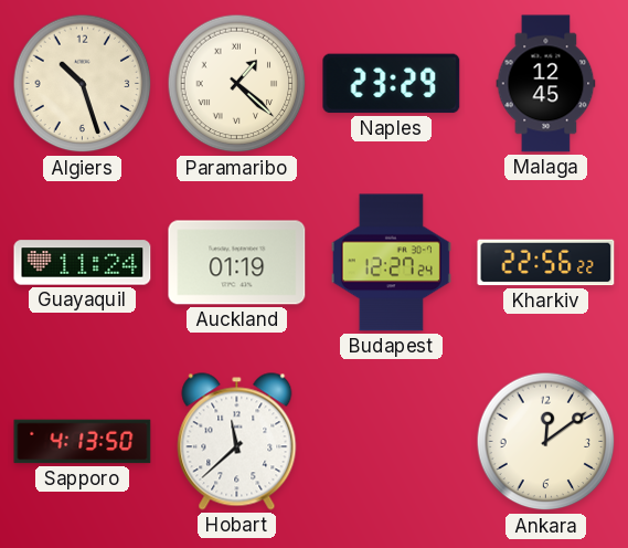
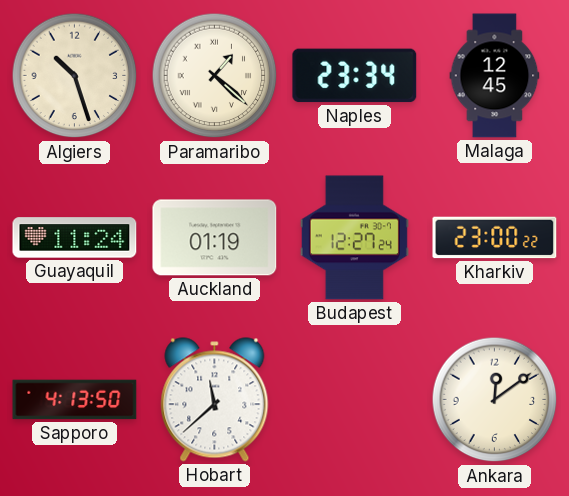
Naples: 23:29 -> 23:34 (355, 76)
Kharkiv: 22:56 -> 23:00 (495, 238)
